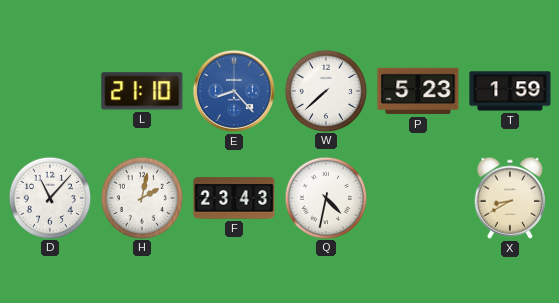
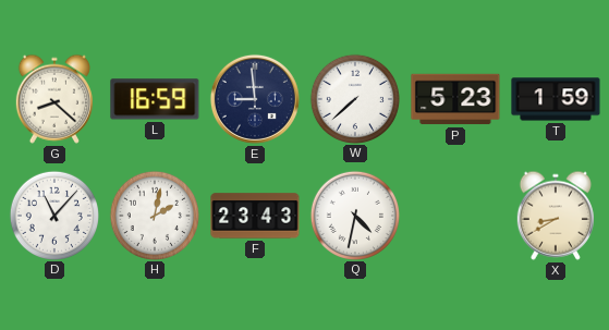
G: none -> 8:22 (54, 99)
L: 21:10 -> 16:59 (155, 99)
E: 8:23 -> 8:59 (255, 99)
E dial: blue -> navy (255, 99)
